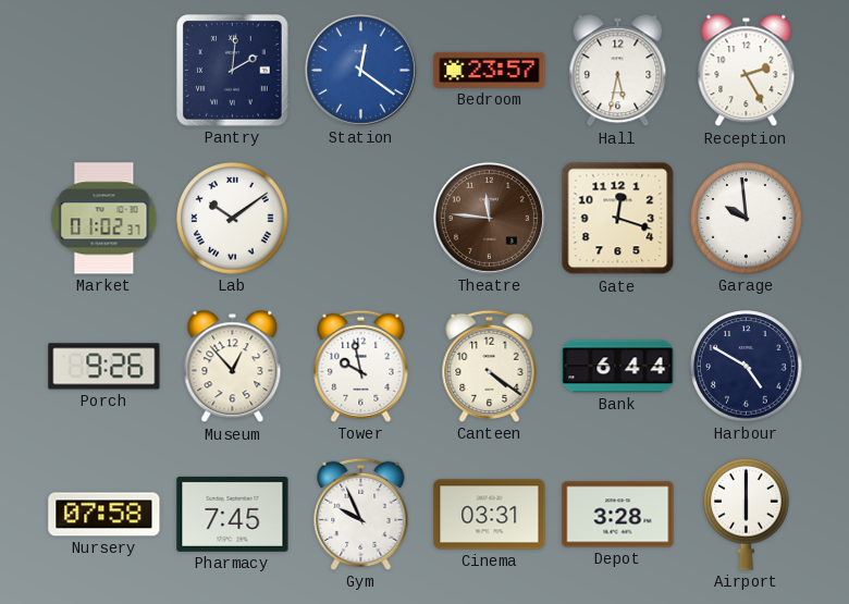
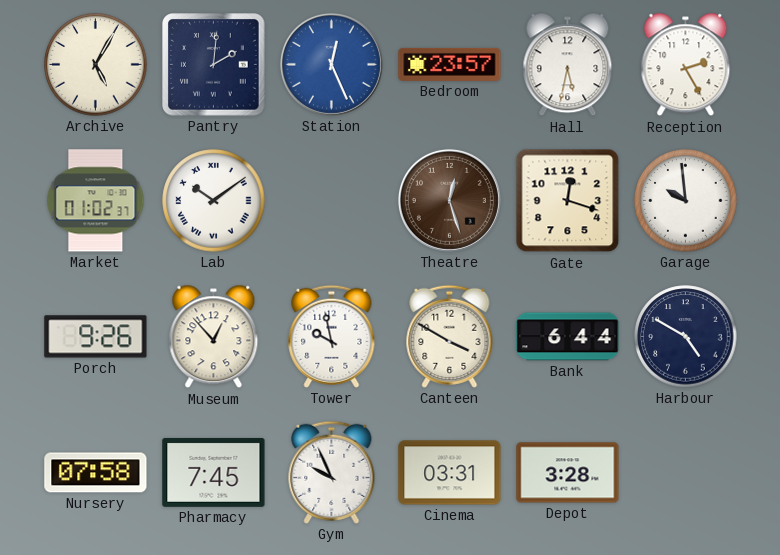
Archive: none -> 5:05 (96, 65)
Station: 12:21 -> 12:26 (331, 64)
Theatre: 11:46 -> 12:27 (449, 200)
Canteen: 4:21 -> 3:50 (450, 336)
Airport: 6:00 -> none (747, 514)
